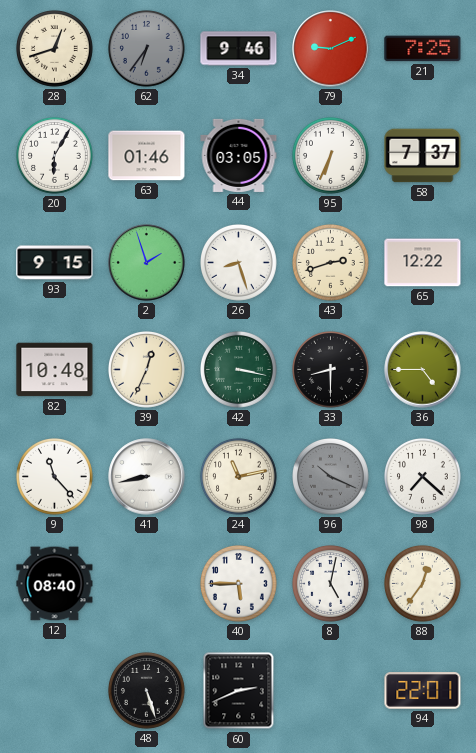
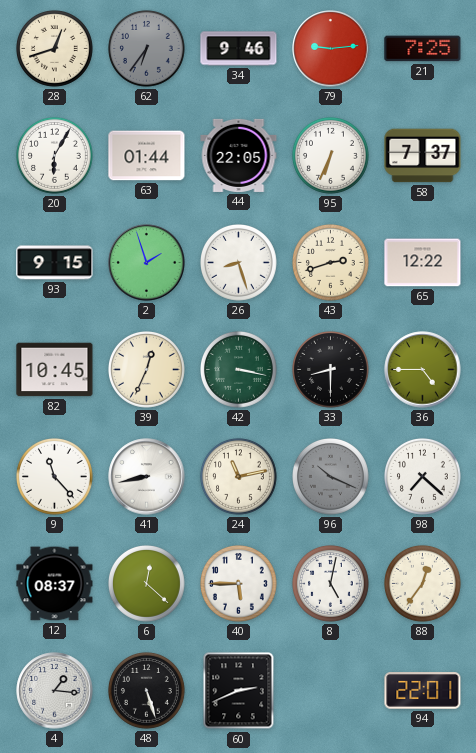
79: 9:11 -> 9:14 (331, 49)
63: 01:46 -> 01:44 (147, 156)
44: 03:05 -> 22:05 (239, 155)
82: 10:48 -> 10:45 (55, 370)
12: 08:40 -> 08:37 (55, 584)
6: none -> 12:22 (147, 584)
4: none -> 1:16 (55, 691)
